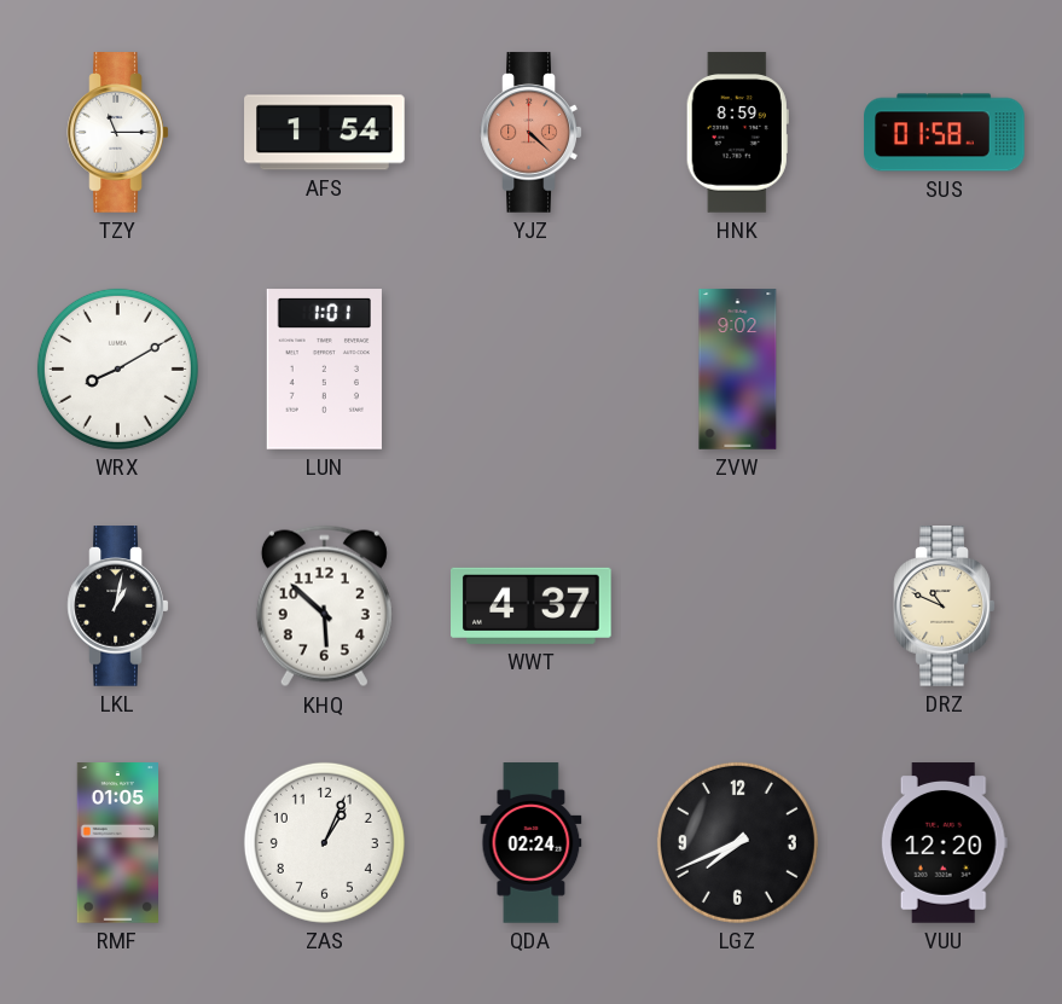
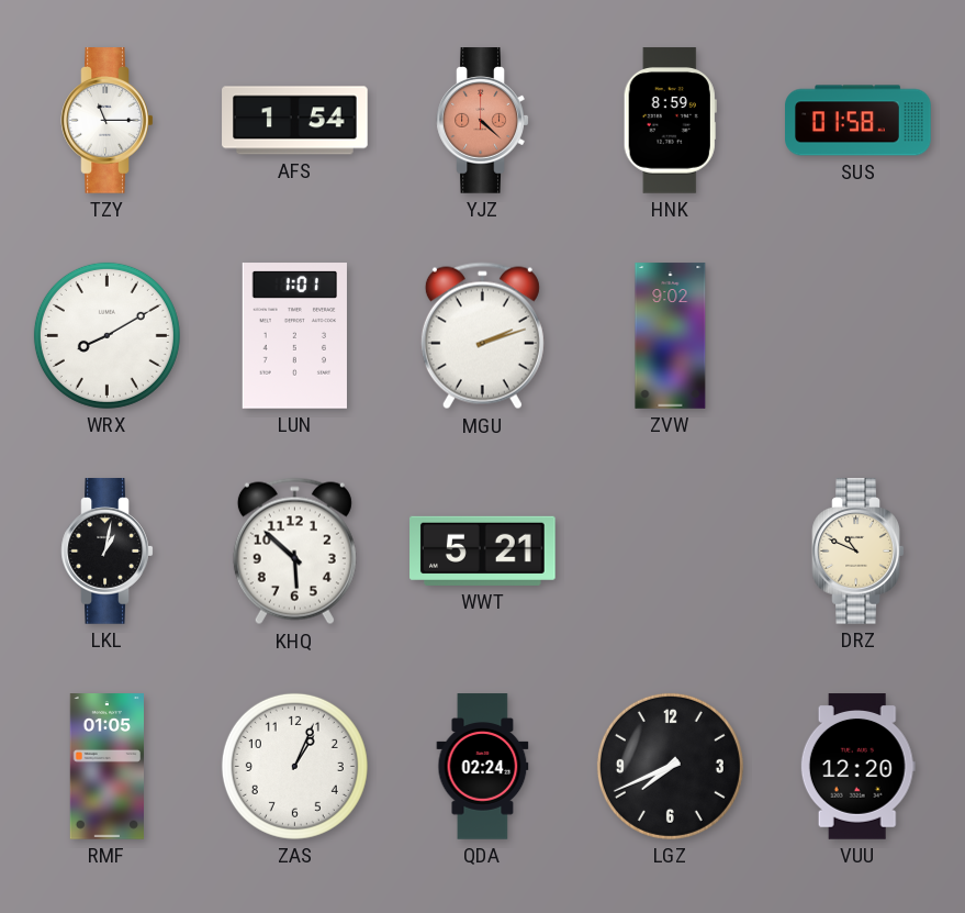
MGU: none -> 2:12 (482, 336)
WWT: 4:37 -> 5:21 (483, 550)
